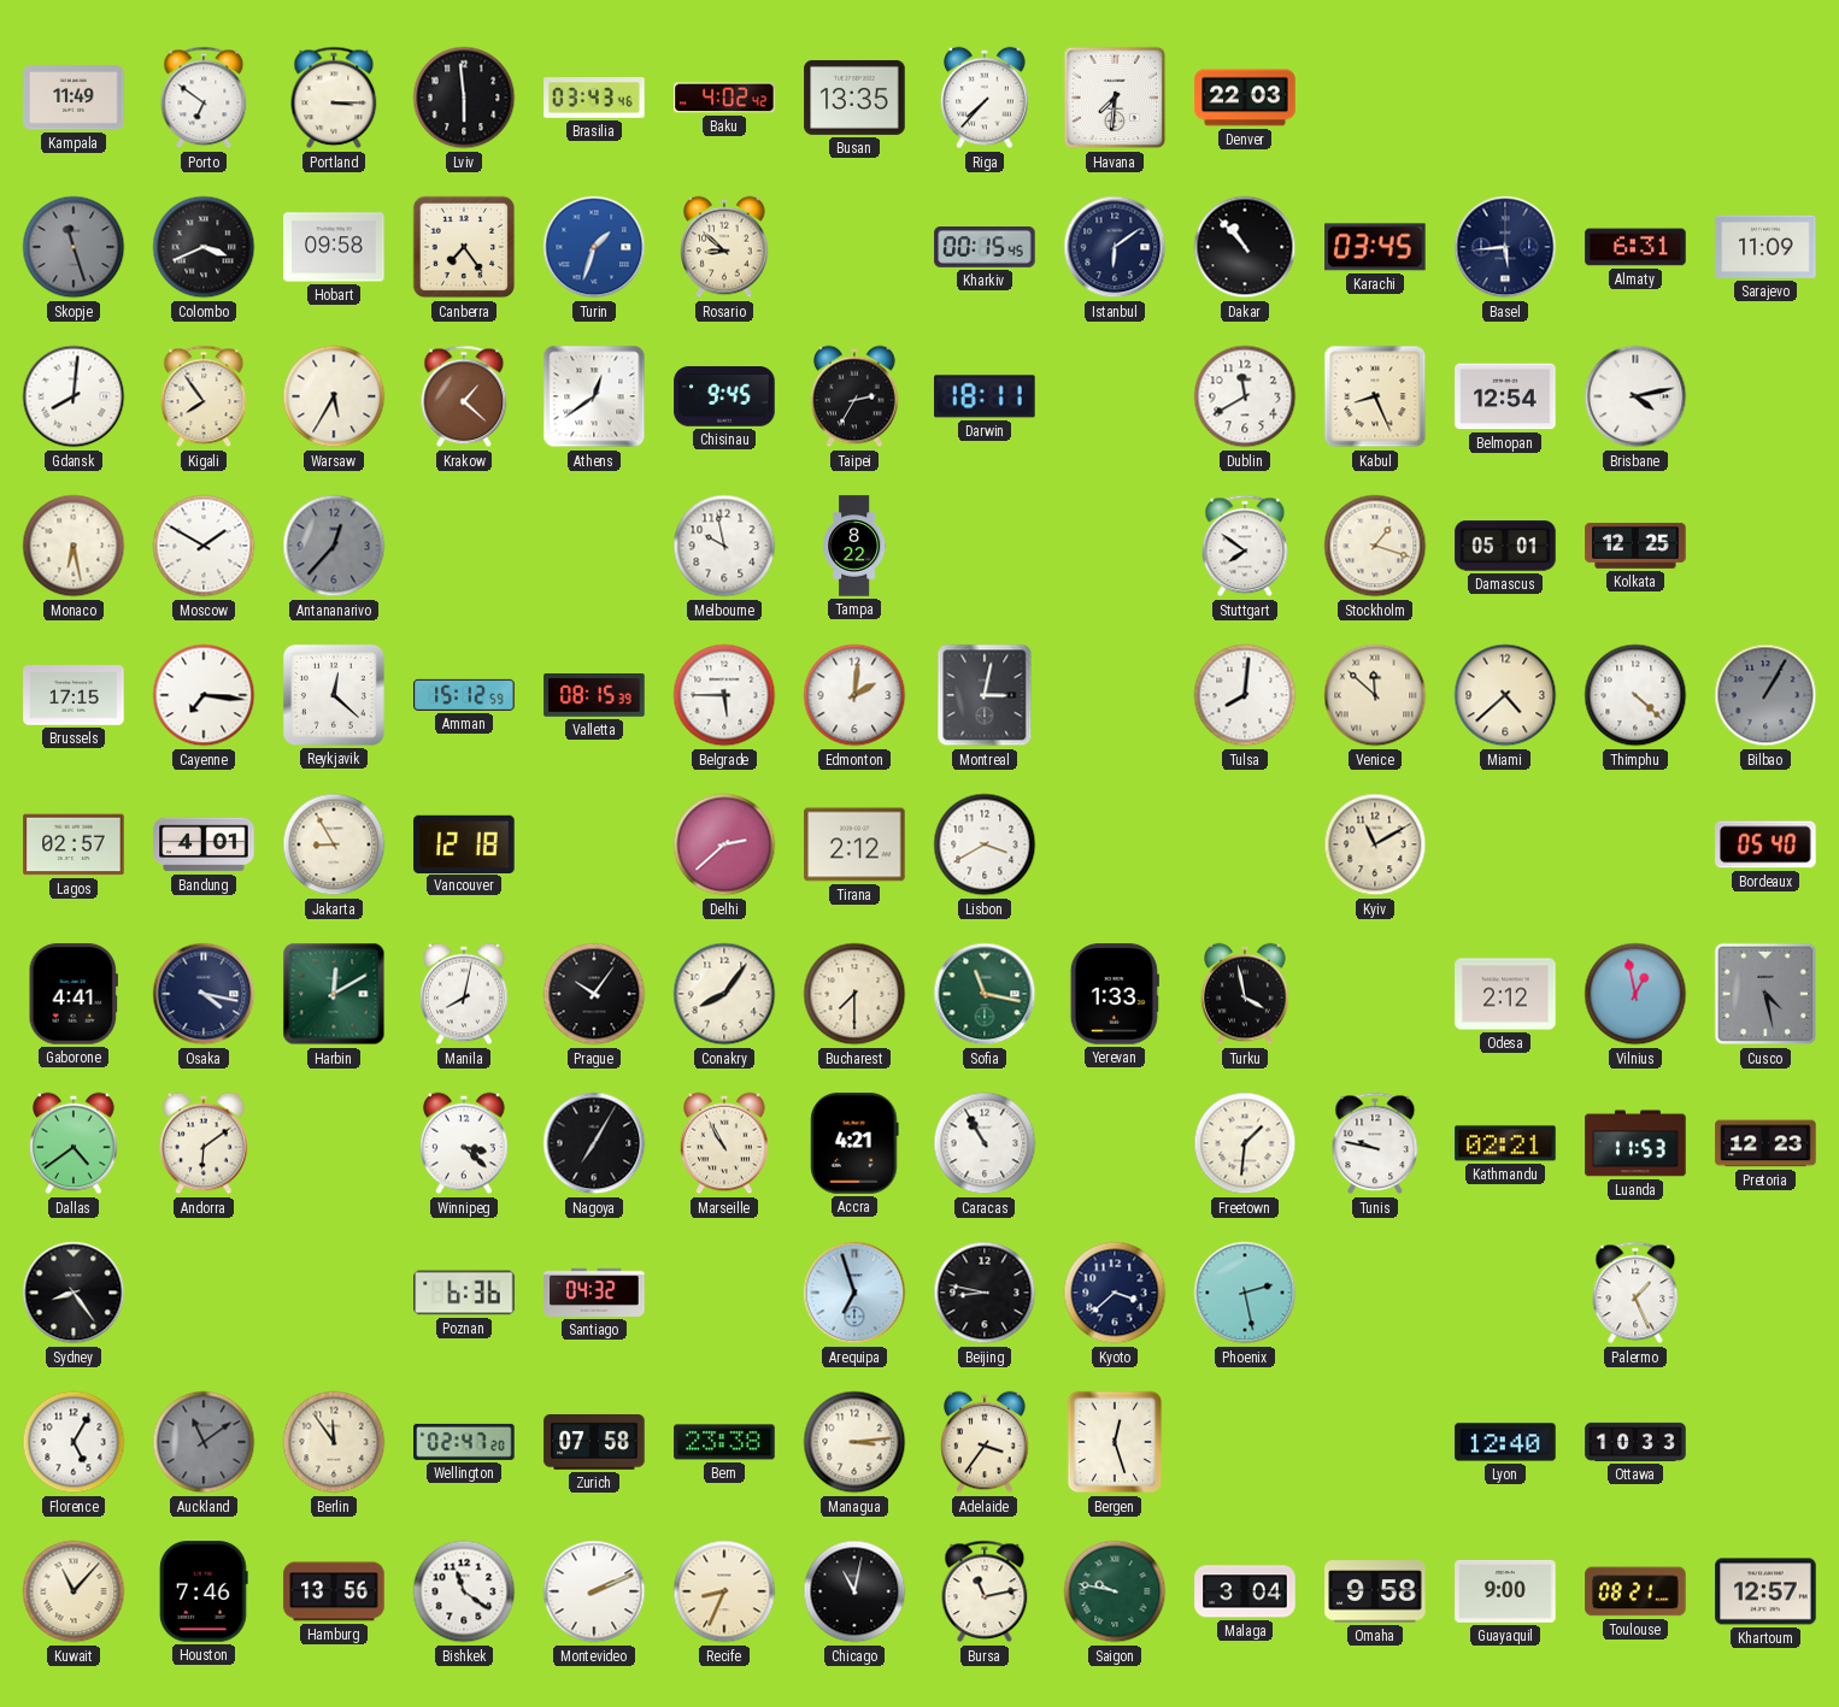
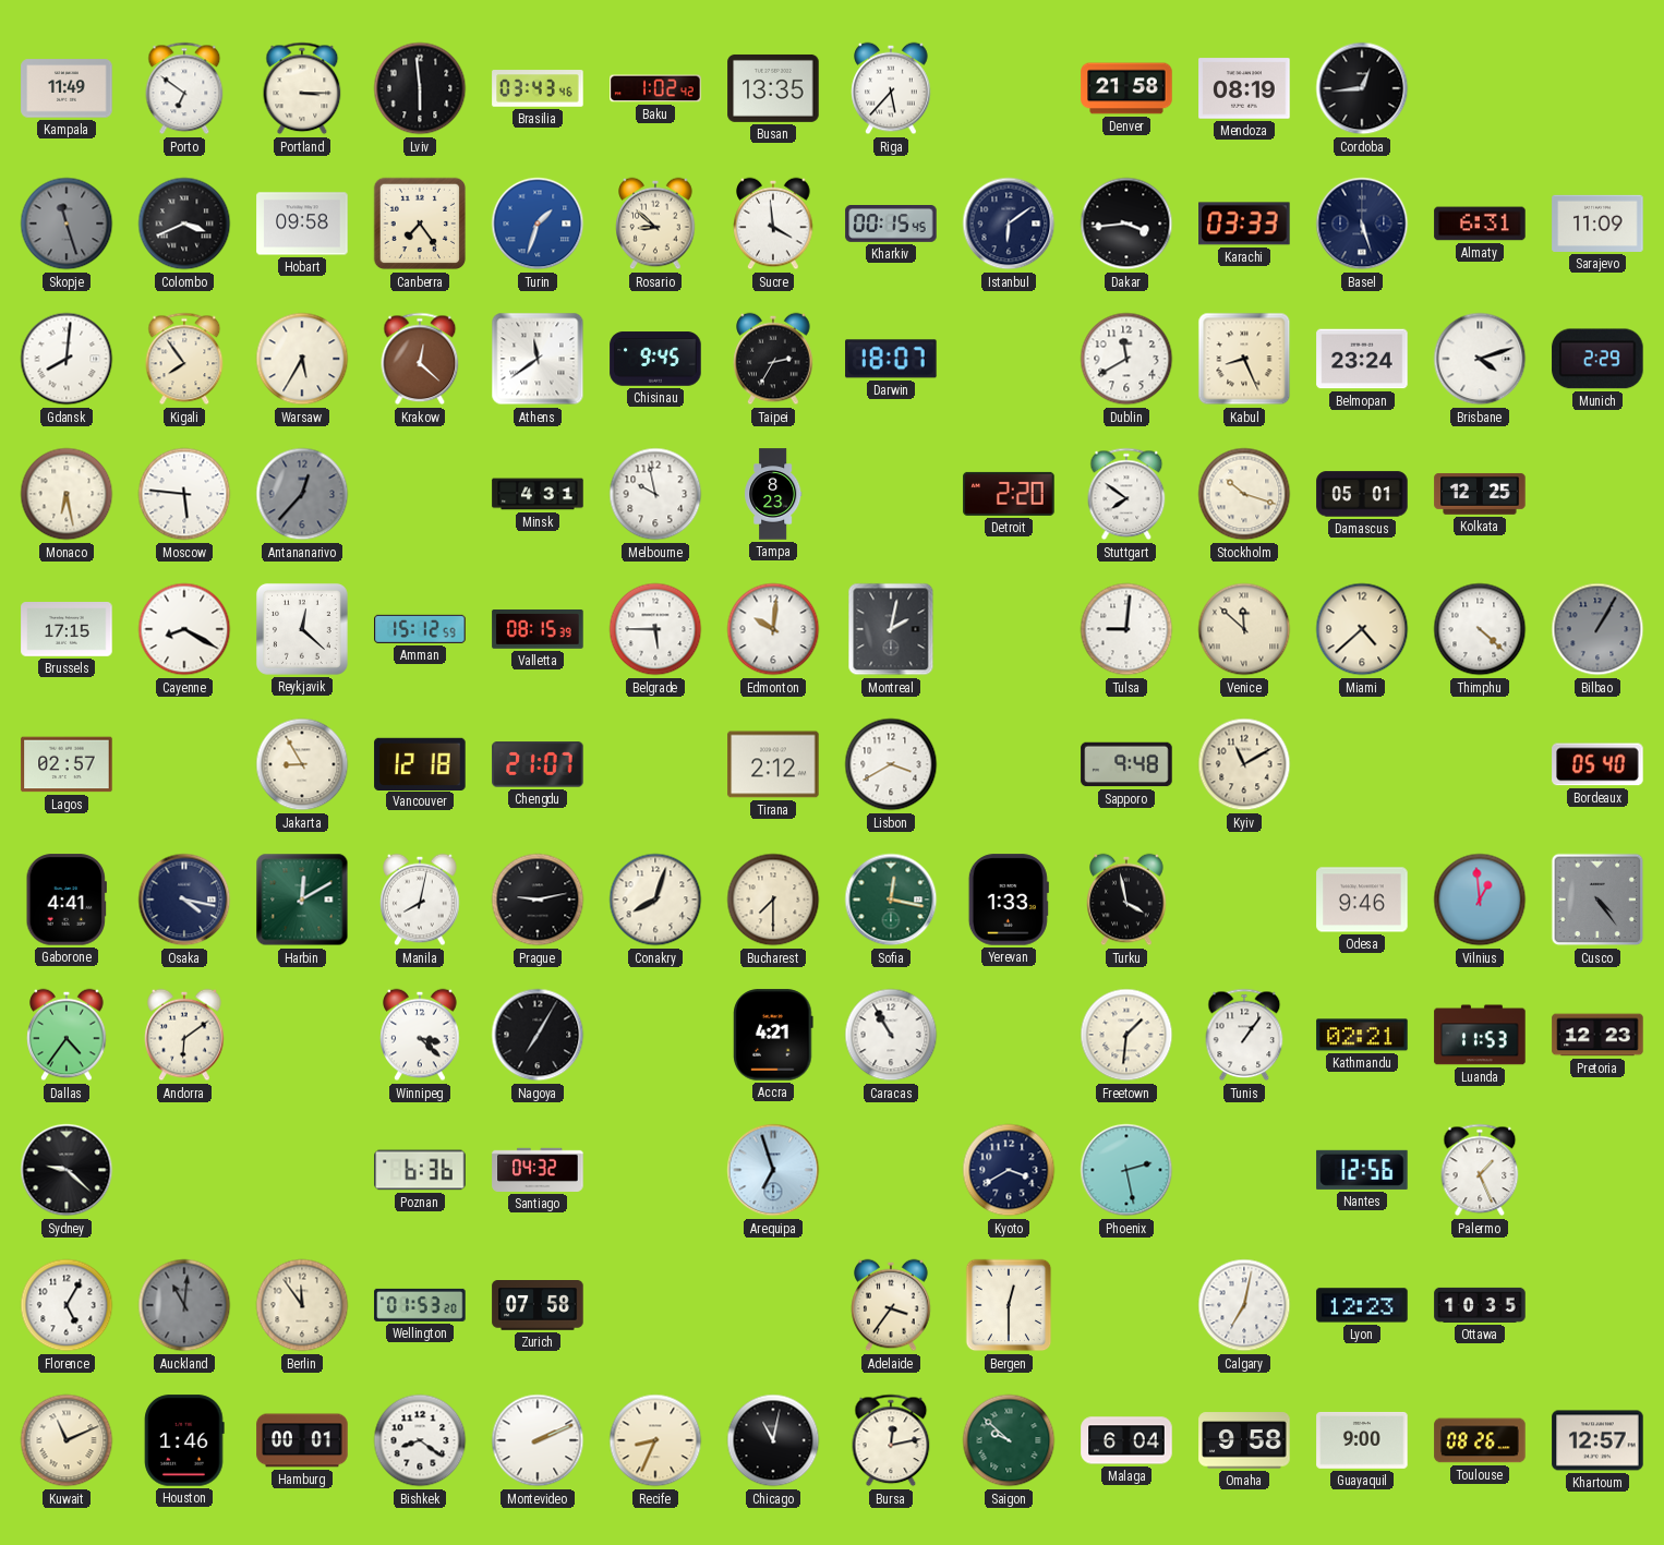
Baku: 4:02 -> 1:02 (655, 88)
Riga: 7:37 -> 5:37 (891, 88)
Havana: 7:31 -> none (1115, 98)
Denver: 22:03 -> 21:58 (1126, 88)
Mendoza: none -> 08:19 (1244, 88)
Cordoba: none -> 12:44 (1362, 88)
Sucre: none -> 3:59 (773, 224)
Dakar: 10:53 -> 3:44 (1126, 224)
Karachi: 03:45 -> 03:33 (1244, 224)
Basel: 5:44 -> 5:27 (1362, 224)
Krakow: 1:22 -> 12:22 (420, 359)
Athens: 12:39 -> 11:39 (538, 359)
Darwin: 18:11 -> 18:07 (891, 359)
Belmopan: 12:54 -> 23:24 (1362, 359)
Brisbane: 4:13 -> 4:12 (1480, 359)
Munich: none -> 2:29 (1597, 359)
Moscow: 1:50 -> 5:46 (184, 494)
Minsk: none -> 4:31 (538, 494)
Tampa: 8:22 -> 8:23 (773, 494)
Detroit: none -> 2:20 (1009, 494)
Stockholm: 1:18 -> 10:18 (1244, 494)
Cayenne: 7:16 -> 8:20 (184, 629)
Edmonton: 2:01 -> 10:01 (773, 629)
Montreal: 3:02 -> 2:02 (891, 629)
Tulsa: 8:01 -> 9:01 (1126, 629)
Bandung: 4:01 -> none (204, 844)
Chengdu: none -> 21:07 (538, 764)
Delhi: 2:38 -> none (724, 844)
Sapporo: none -> 9:48 (1126, 764)
Prague: 10:06 -> 9:13 (538, 900)
Conakry: 8:06 -> 8:03 (655, 900)
Sofia: 11:17 -> 12:17 (891, 900)
Odesa: 2:12 -> 9:46 (1362, 900)
Vilnius: 12:58 -> 12:59 (1480, 900)
Cusco: 4:28 -> 4:24 (1597, 900)
Dallas: 4:39 -> 4:36 (67, 1035)
Marseille: 10:55 -> none (724, 1143)
Tunis: 9:47 -> 1:06 (1244, 1035)
Sydney: 8:24 -> 9:22 (67, 1170)
Beijing: 8:47 -> none (985, 1293)
Kyoto: 3:38 -> 3:40 (1009, 1170)
Nantes: none -> 12:56 (1362, 1170)
Auckland: 11:09 -> 11:01 (184, 1305)
Wellington: 02:47 -> 01:53 (420, 1305)
Bern: 23:38 -> none (724, 1442)
Managua: 3:14 -> none (854, 1442)
Bergen: 12:27 -> 12:30 (1009, 1305)
Calgary: none -> 7:02 (1244, 1305)
Lyon: 12:40 -> 12:23 (1362, 1305)
Ottawa: 10:33 -> 10:35 (1480, 1305)
Kuwait: 11:07 -> 11:11 (67, 1440)
Houston: 7:46 -> 1:46 (184, 1440)
Hamburg: 13:56 -> 00:01 (302, 1440)
Bishkek: 11:21 -> 8:21 (420, 1440)
Bursa: 11:13 -> 12:13 (891, 1440)
Saigon: 9:47 -> 9:52 (1009, 1440)
Malaga: 3:04 -> 6:04 (1126, 1440)
Toulouse: 08:21 -> 08:26 (1480, 1440)
